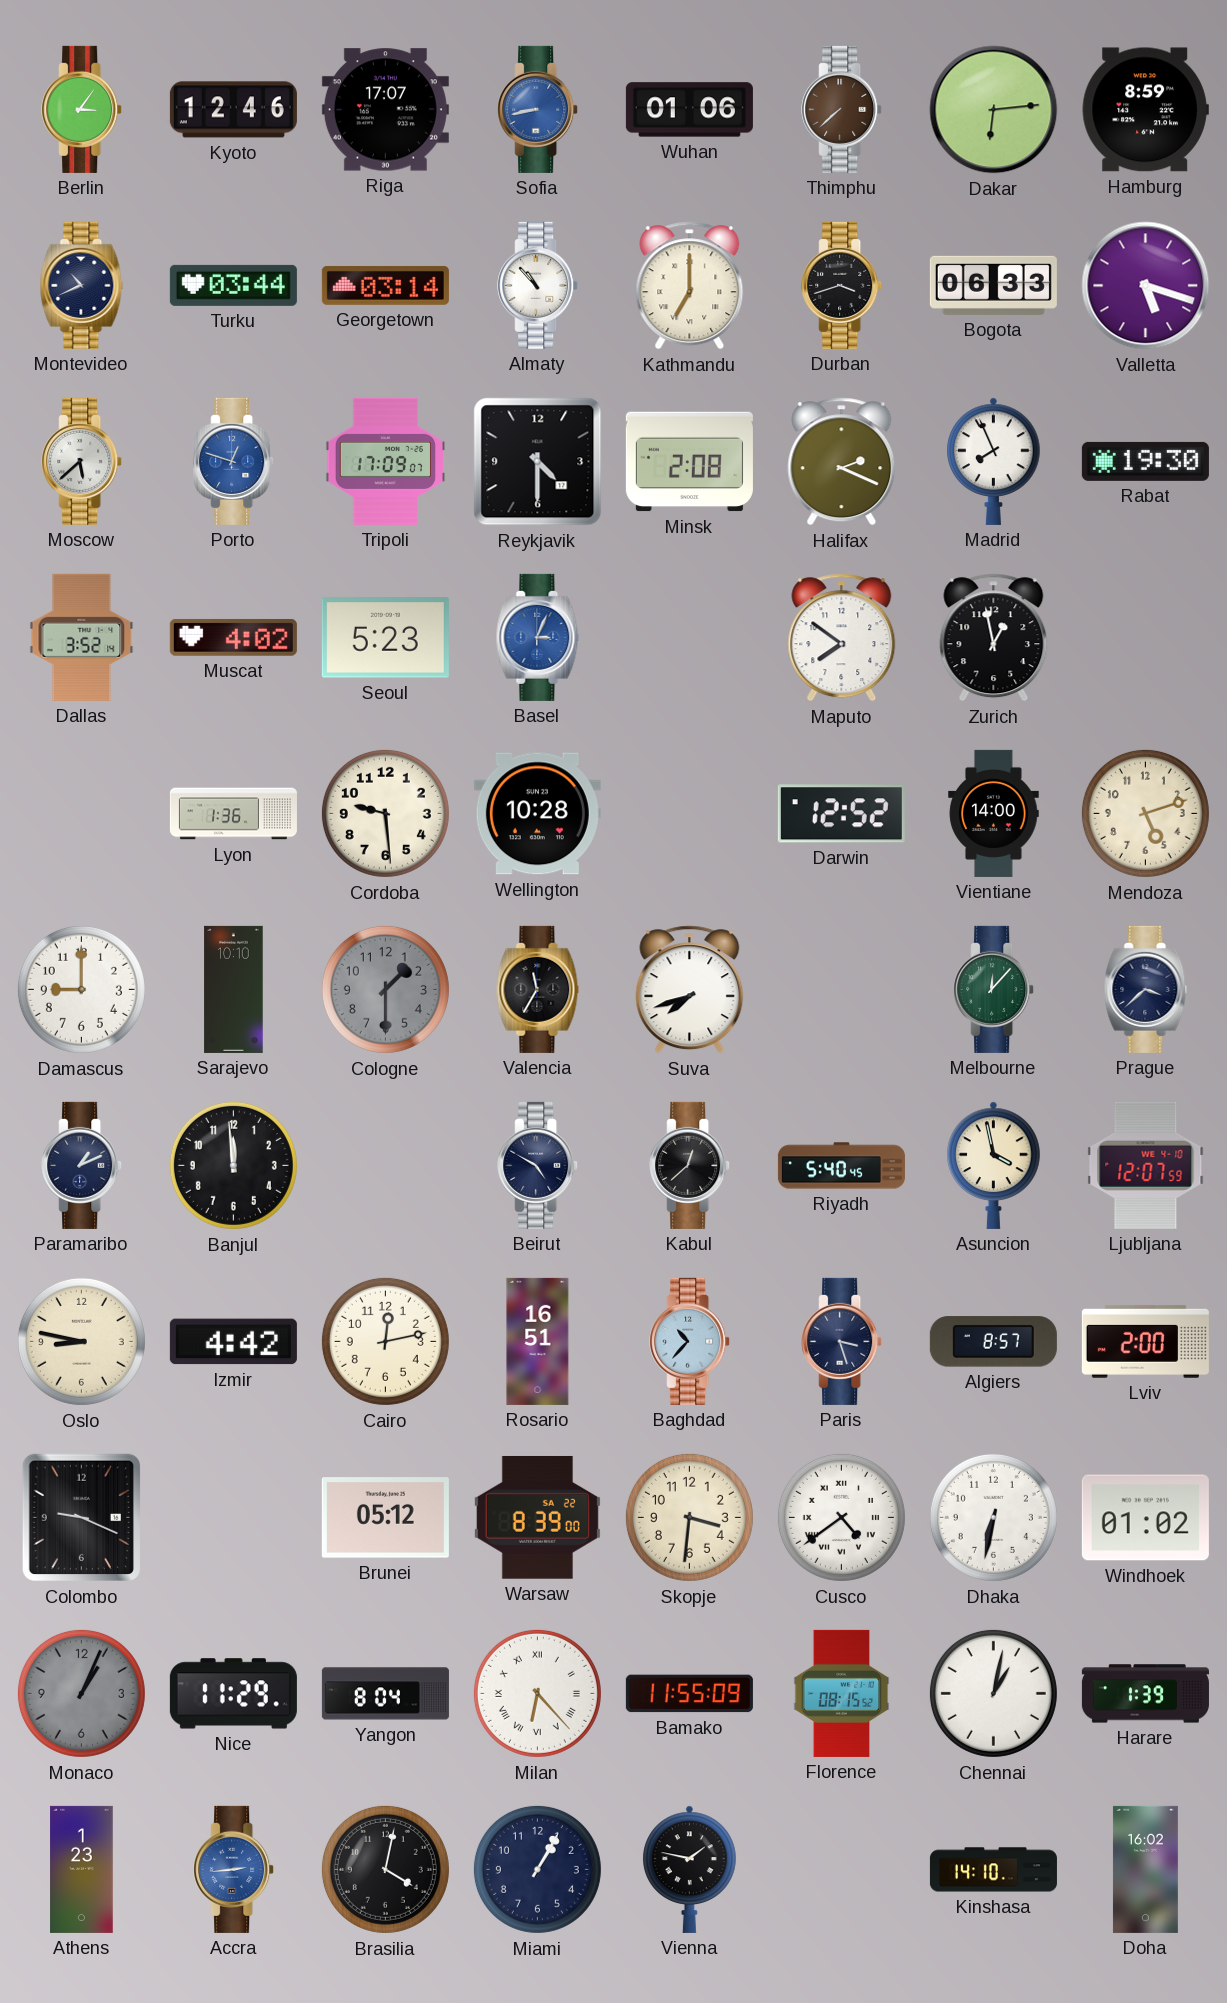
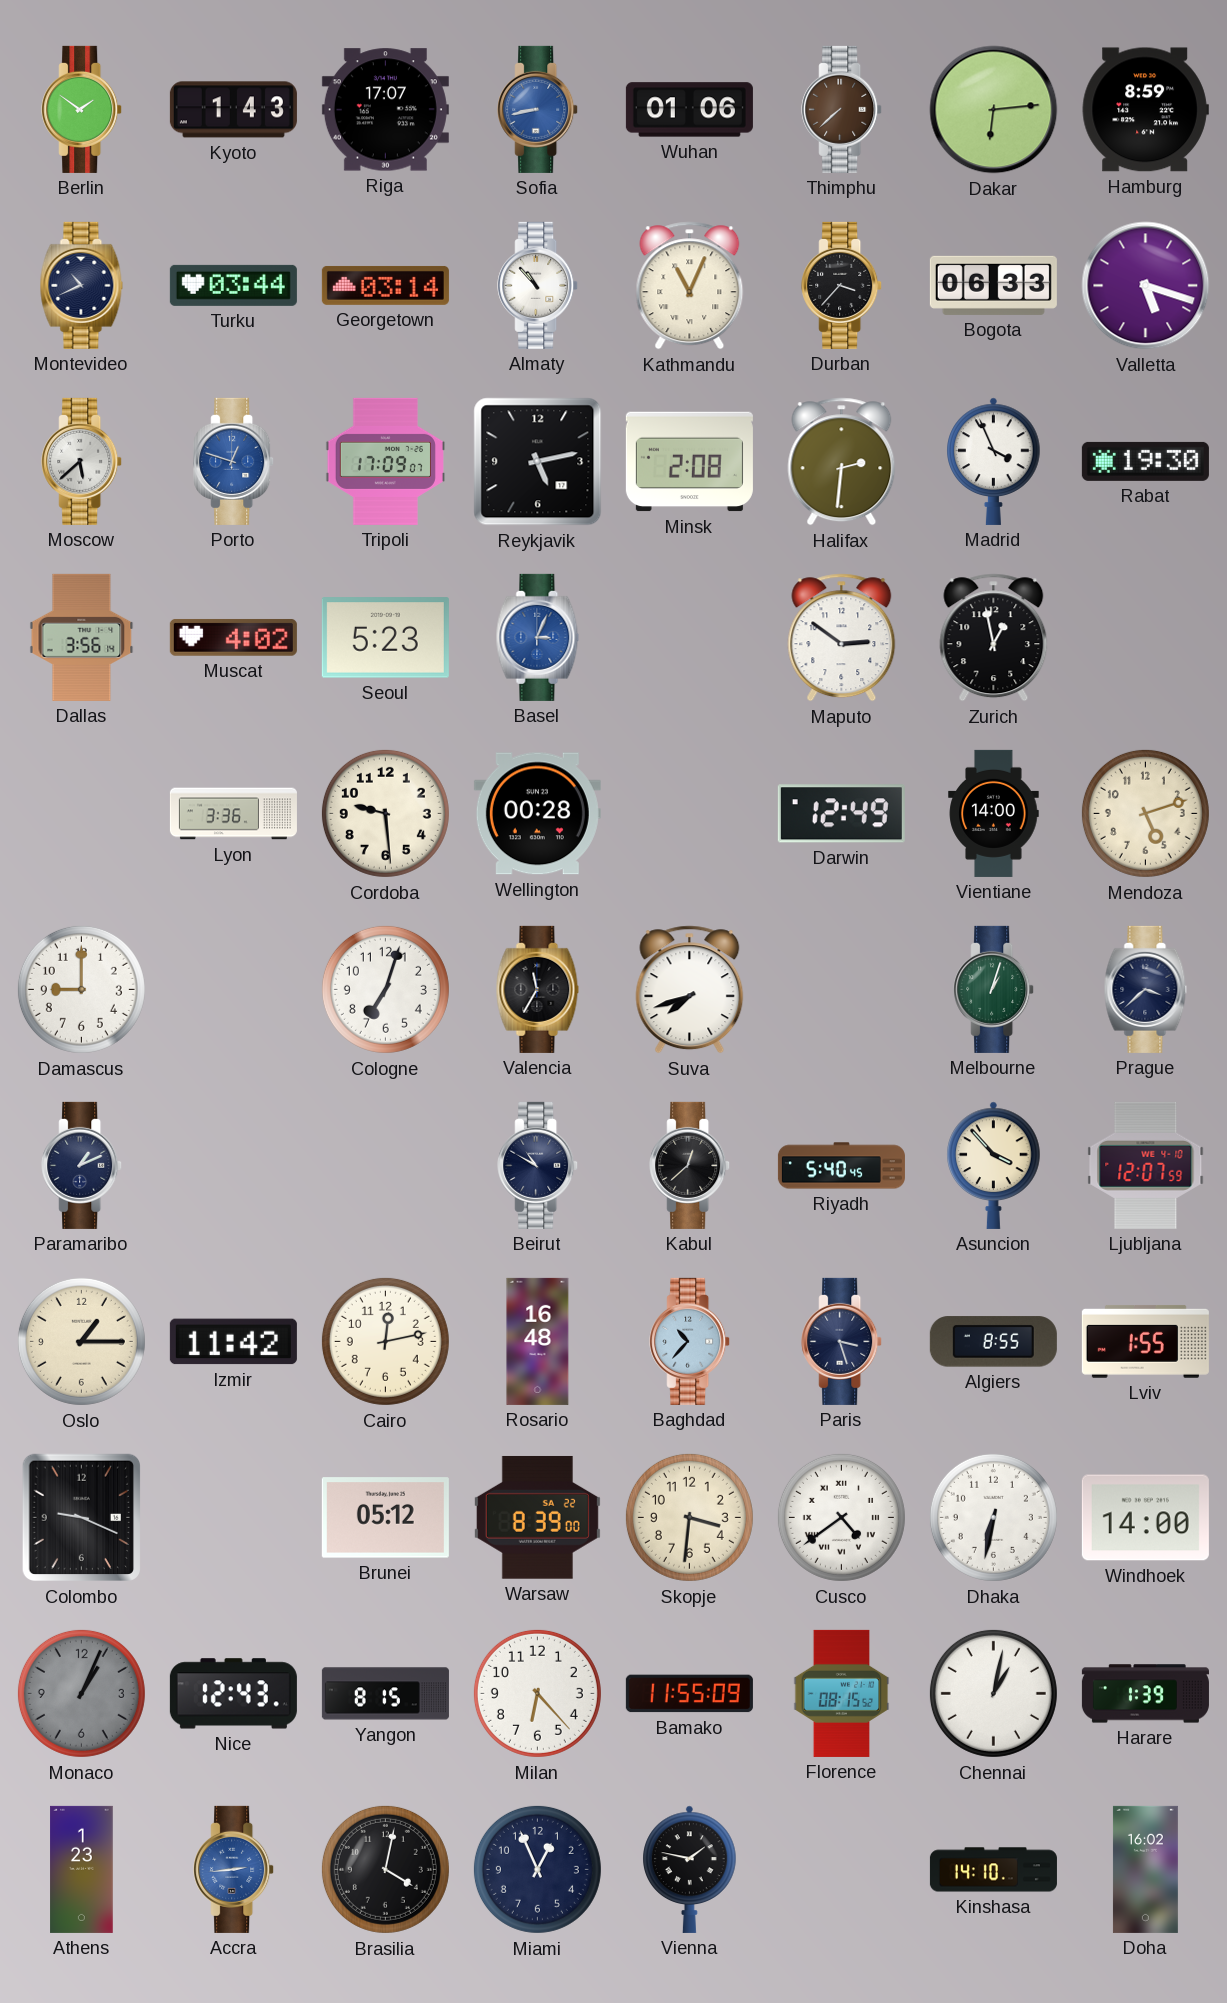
Berlin: 3:06 -> 1:51 (82, 109)
Kyoto: 12:46 -> 1:43 (233, 110)
Kathmandu: 7:00 -> 11:04 (690, 286)
Durban: 3:42 -> 3:37 (842, 285)
Reykjavik: 4:30 -> 5:13 (538, 462)
Halifax: 2:19 -> 2:31 (842, 462)
Madrid: 7:56 -> 3:56 (994, 461)
Dallas: 3:52 -> 3:56 (82, 637)
Maputo: 7:51 -> 2:51 (842, 638)
Lyon: 1:36 -> 3:36 (233, 814)
Wellington: 10:28 -> 00:28 (537, 814)
Darwin: 12:52 -> 12:49 (841, 814)
Sarajevo: 10:10 -> none (234, 989)
Cologne: 1:30 -> 7:03 (385, 989)
Cologne dial: grey -> white (385, 989)
Melbourne: 12:07 -> 1:03 (994, 989)
Banjul: 11:59 -> none (233, 1165)
Beirut: 4:50 -> 10:50 (538, 1165)
Asuncion: 3:58 -> 3:53 (994, 1165)
Oslo: 8:47 -> 1:15 (81, 1341)
Izmir: 4:42 -> 11:42 (233, 1342)
Rosario: 16:51 -> 16:48 (538, 1341)
Algiers: 8:57 -> 8:55 (993, 1342)
Lviv: 2:00 -> 1:55 (1145, 1341)
Windhoek: 01:02 -> 14:00 (1145, 1518)
Nice: 11:29 -> 12:43 (233, 1694)
Yangon: 8:04 -> 8:15 (385, 1694)
Milan numerals: Roman -> Arabic (537, 1693)
Miami: 1:05 -> 12:56 (537, 1869)
